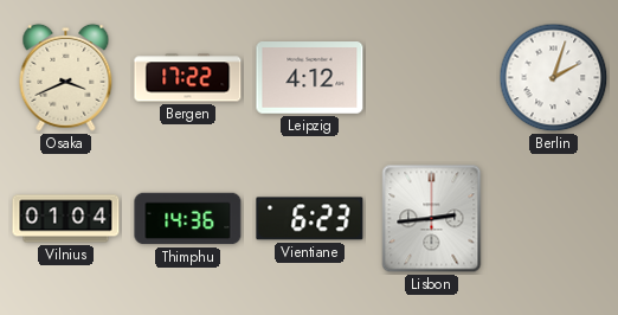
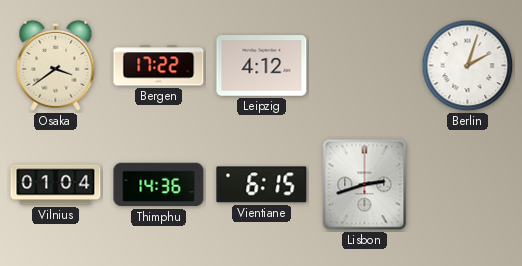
Osaka: 3:41 -> 3:39 (56, 65)
Vientiane: 6:23 -> 6:15 (262, 185)
Lisbon: 2:44 -> 2:42 (365, 185)
